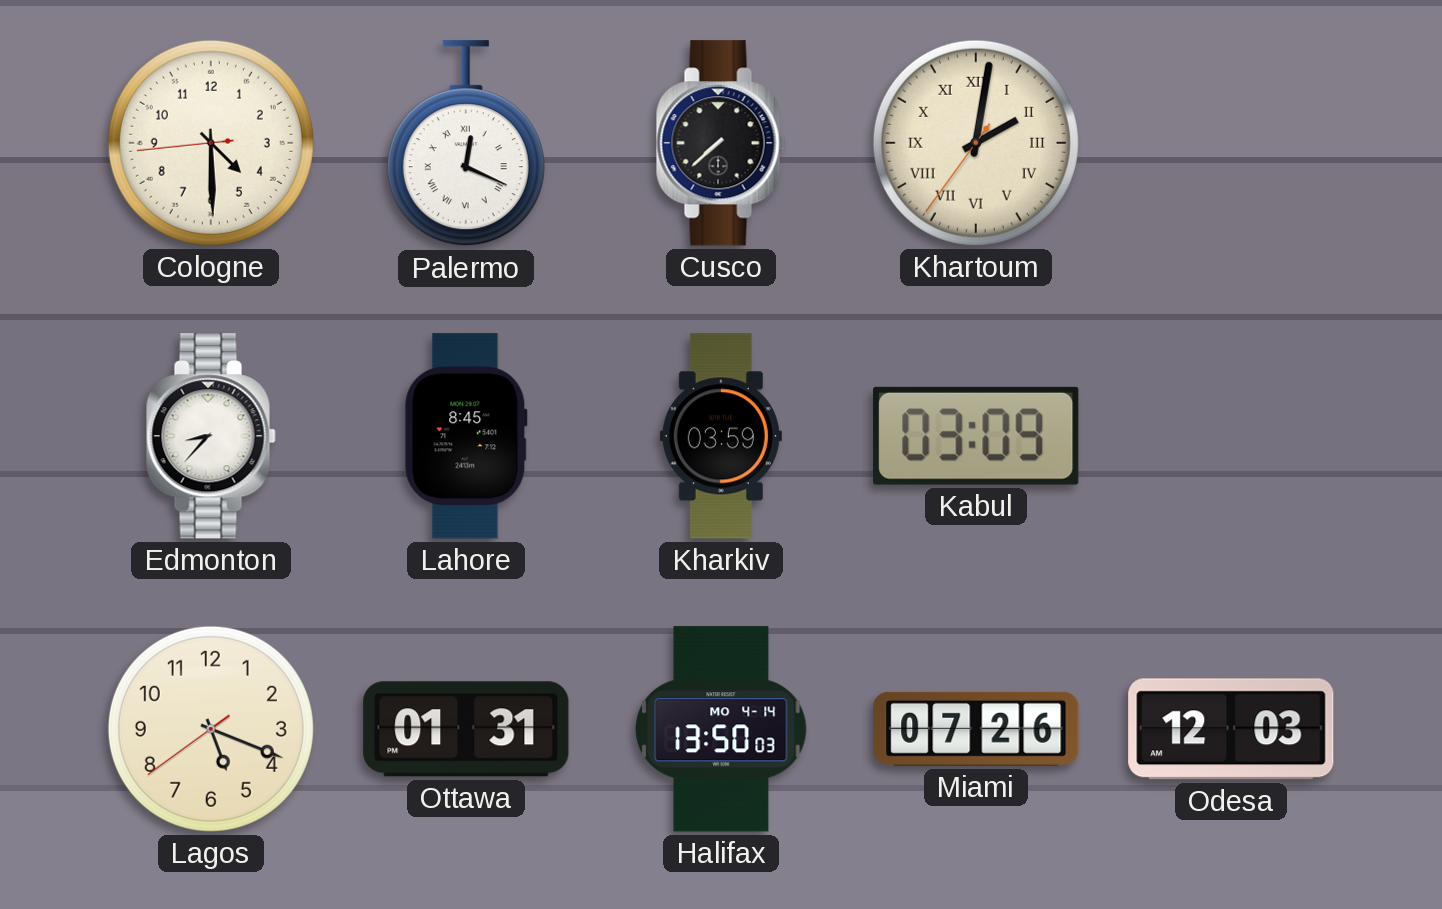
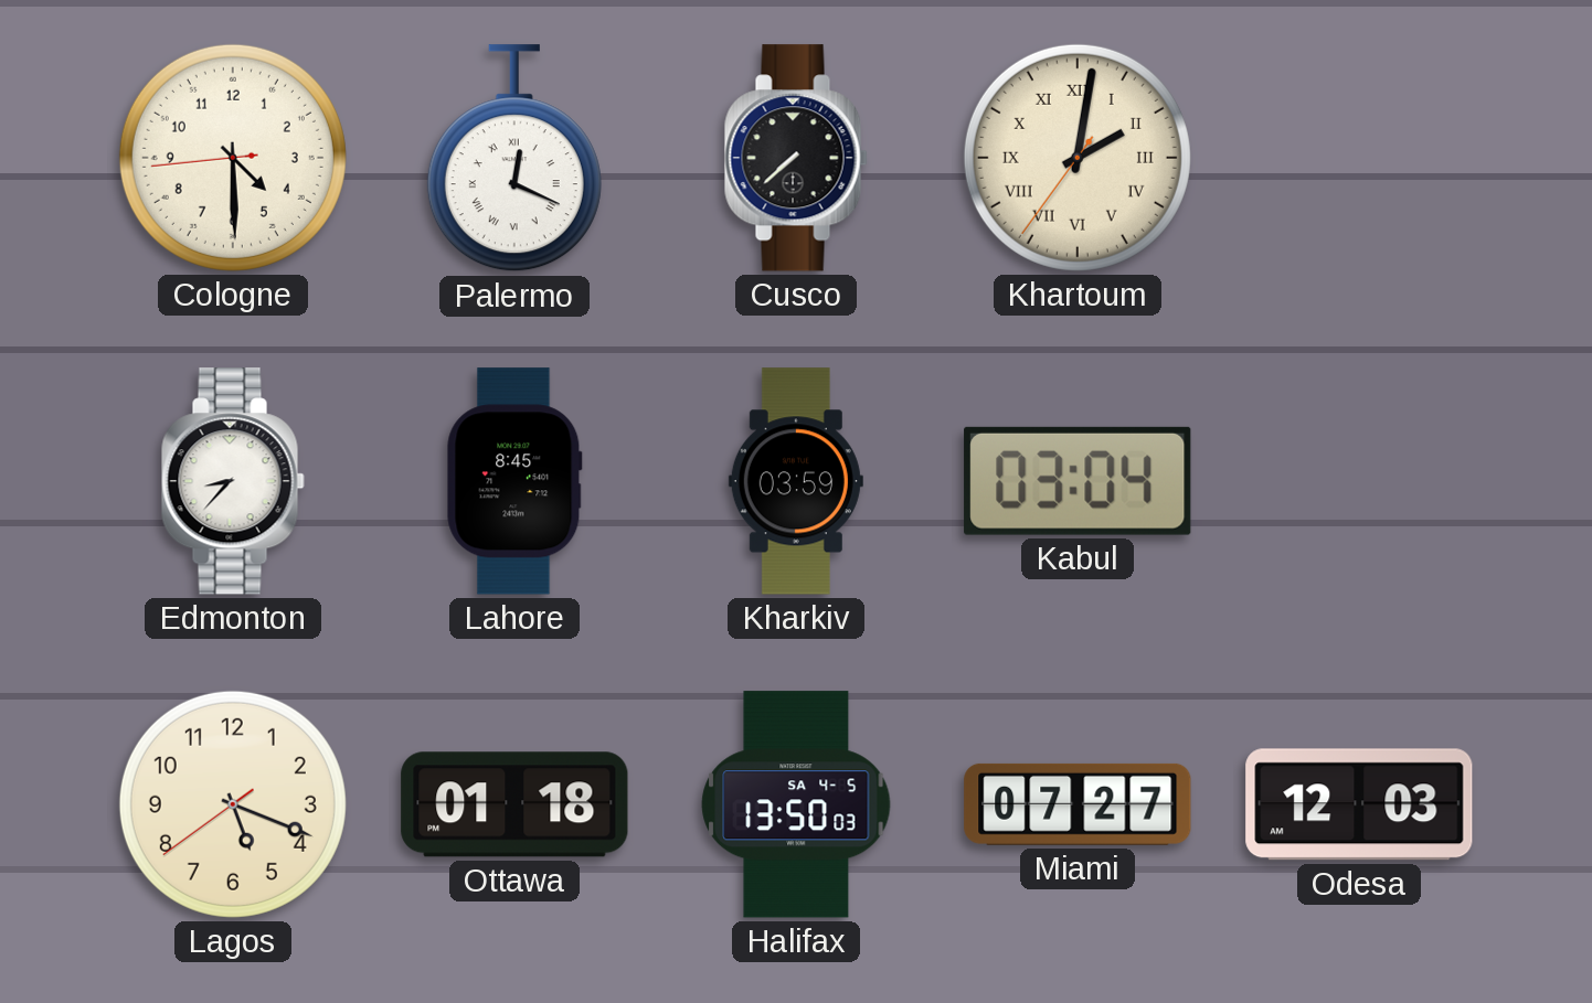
Kabul: 03:09 -> 03:04 (1078, 481)
Ottawa: 01:31 -> 01:18 (514, 804)
Halifax date: MO 4-14 -> SA 4-5 (796, 804)
Miami: 07:26 -> 07:27 (1078, 804)
